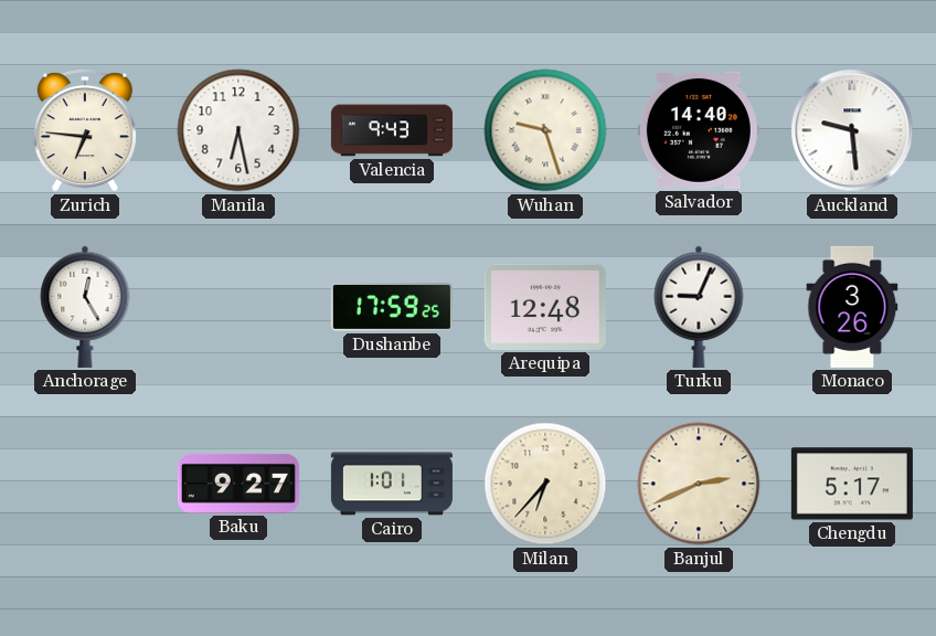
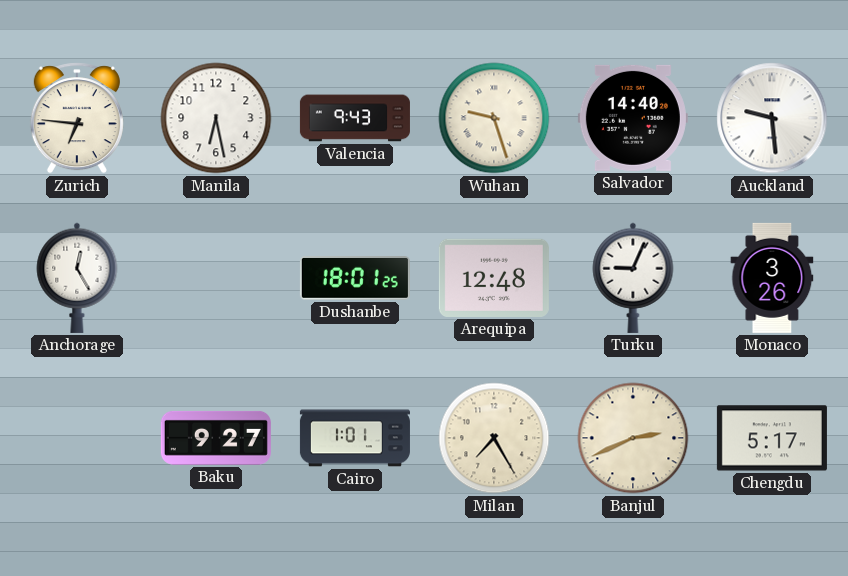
Dushanbe: 17:59 -> 18:01 (355, 279)
Milan: 6:37 -> 7:25 (494, 438)
